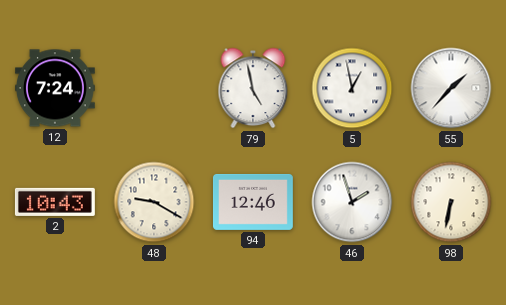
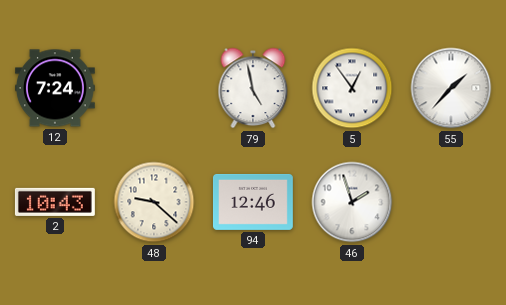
5: 12:58 -> 12:54 (352, 88)
48: 9:20 -> 9:22 (154, 202)
98: 6:32 -> none (451, 202)
